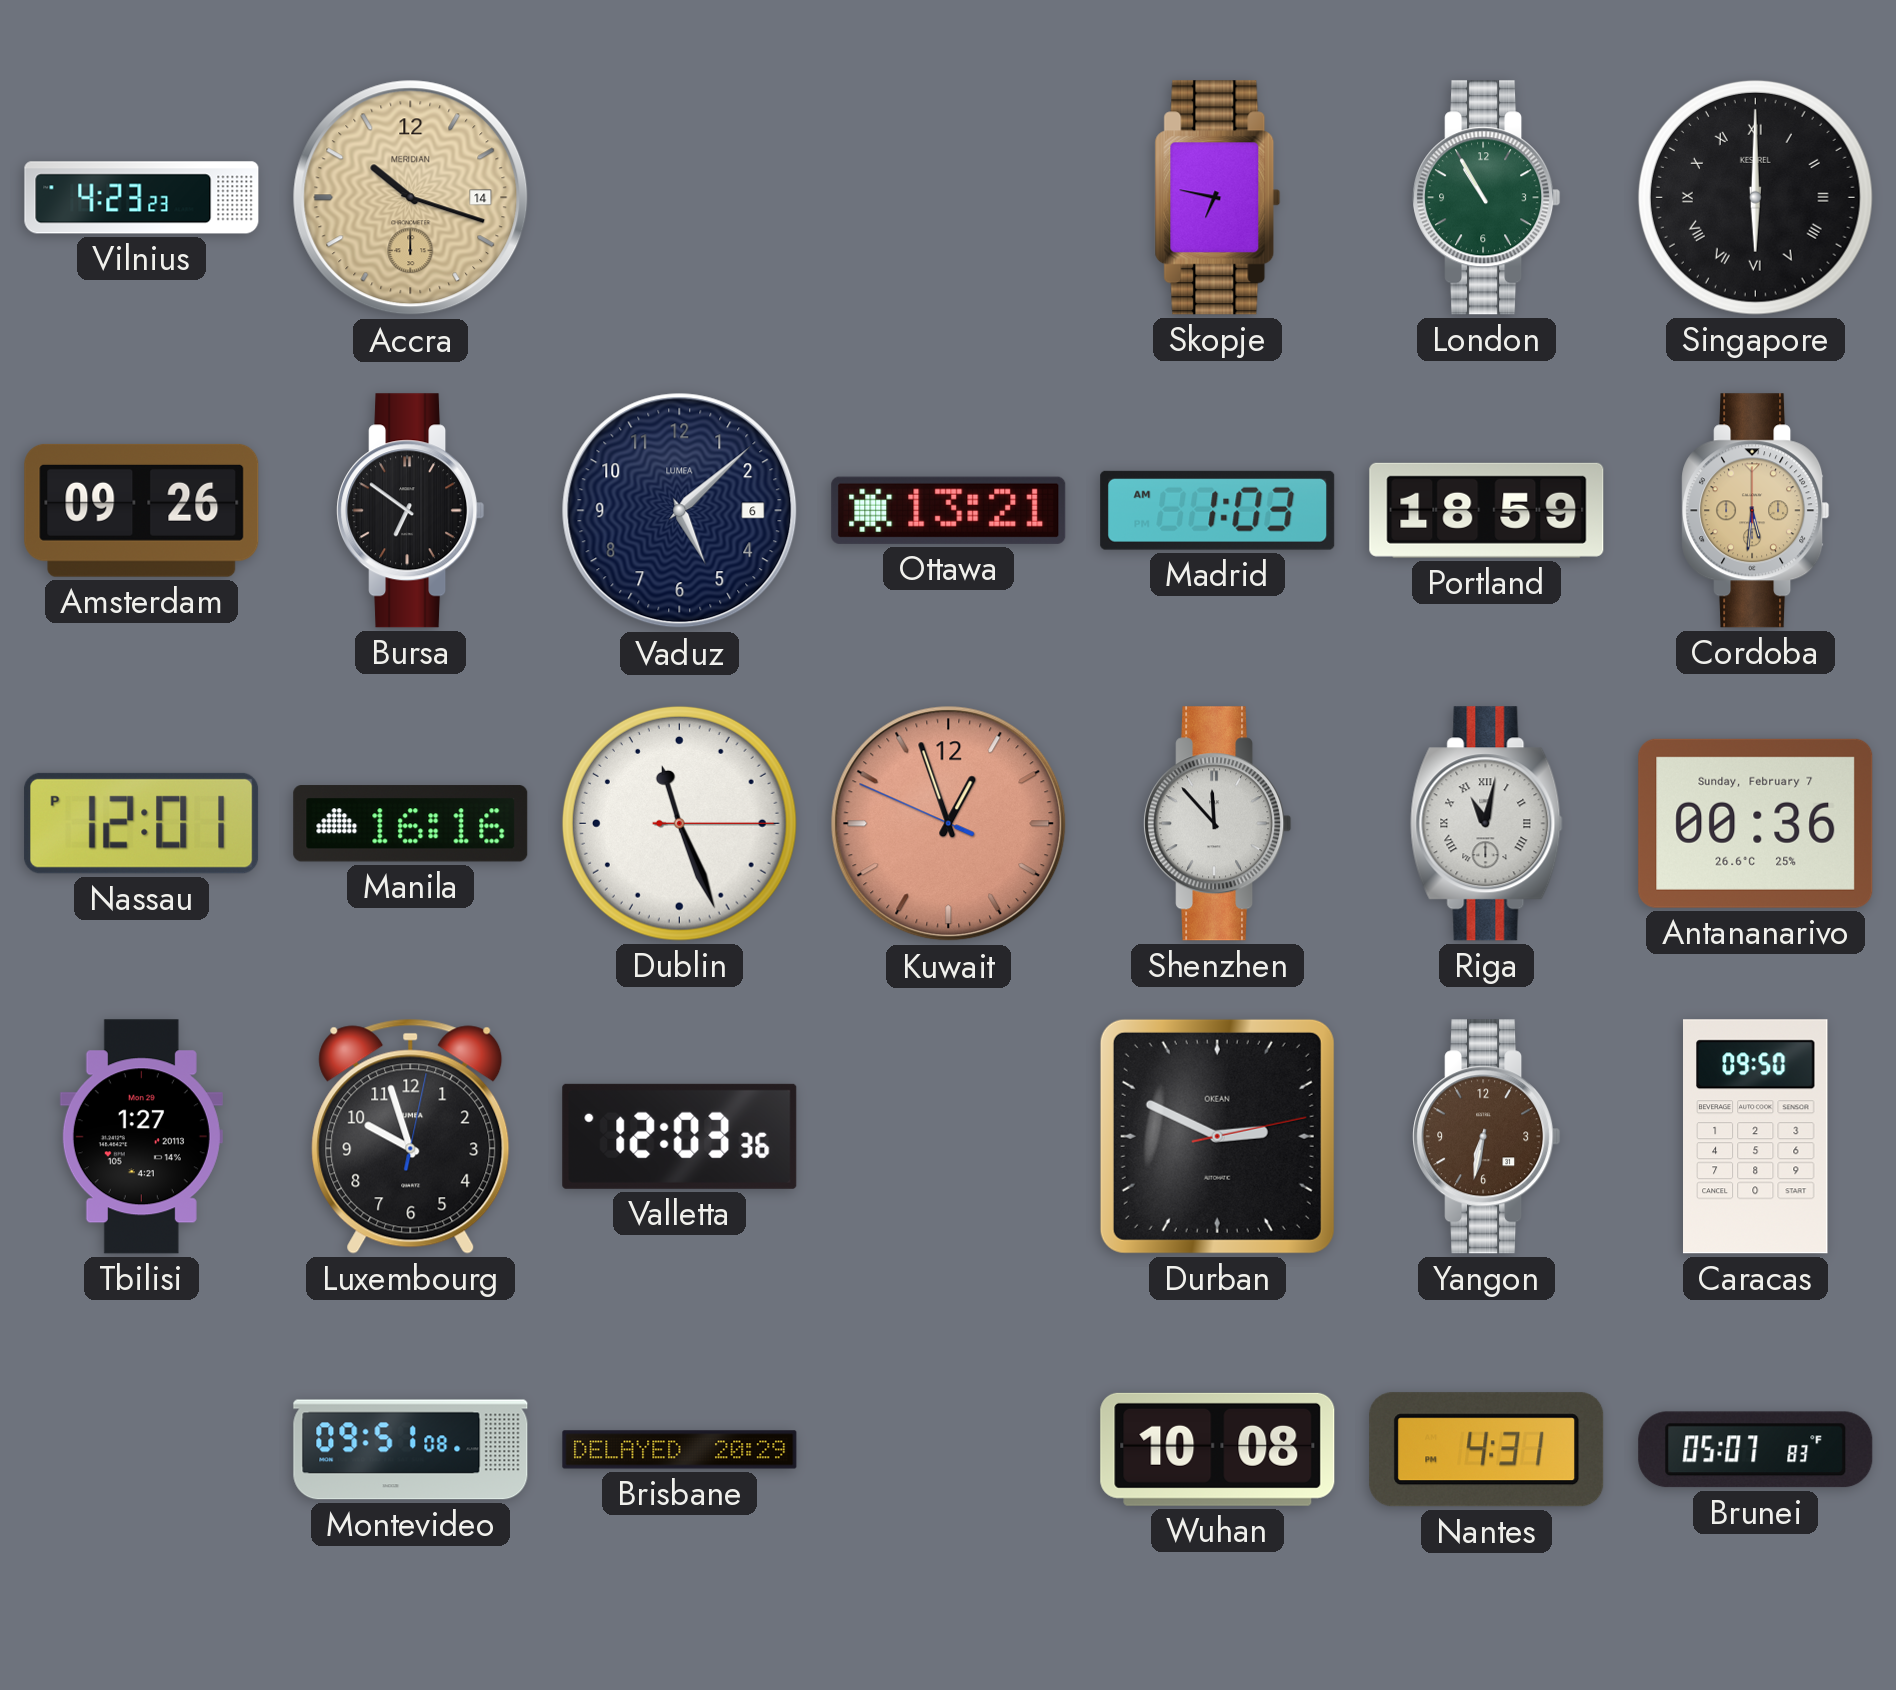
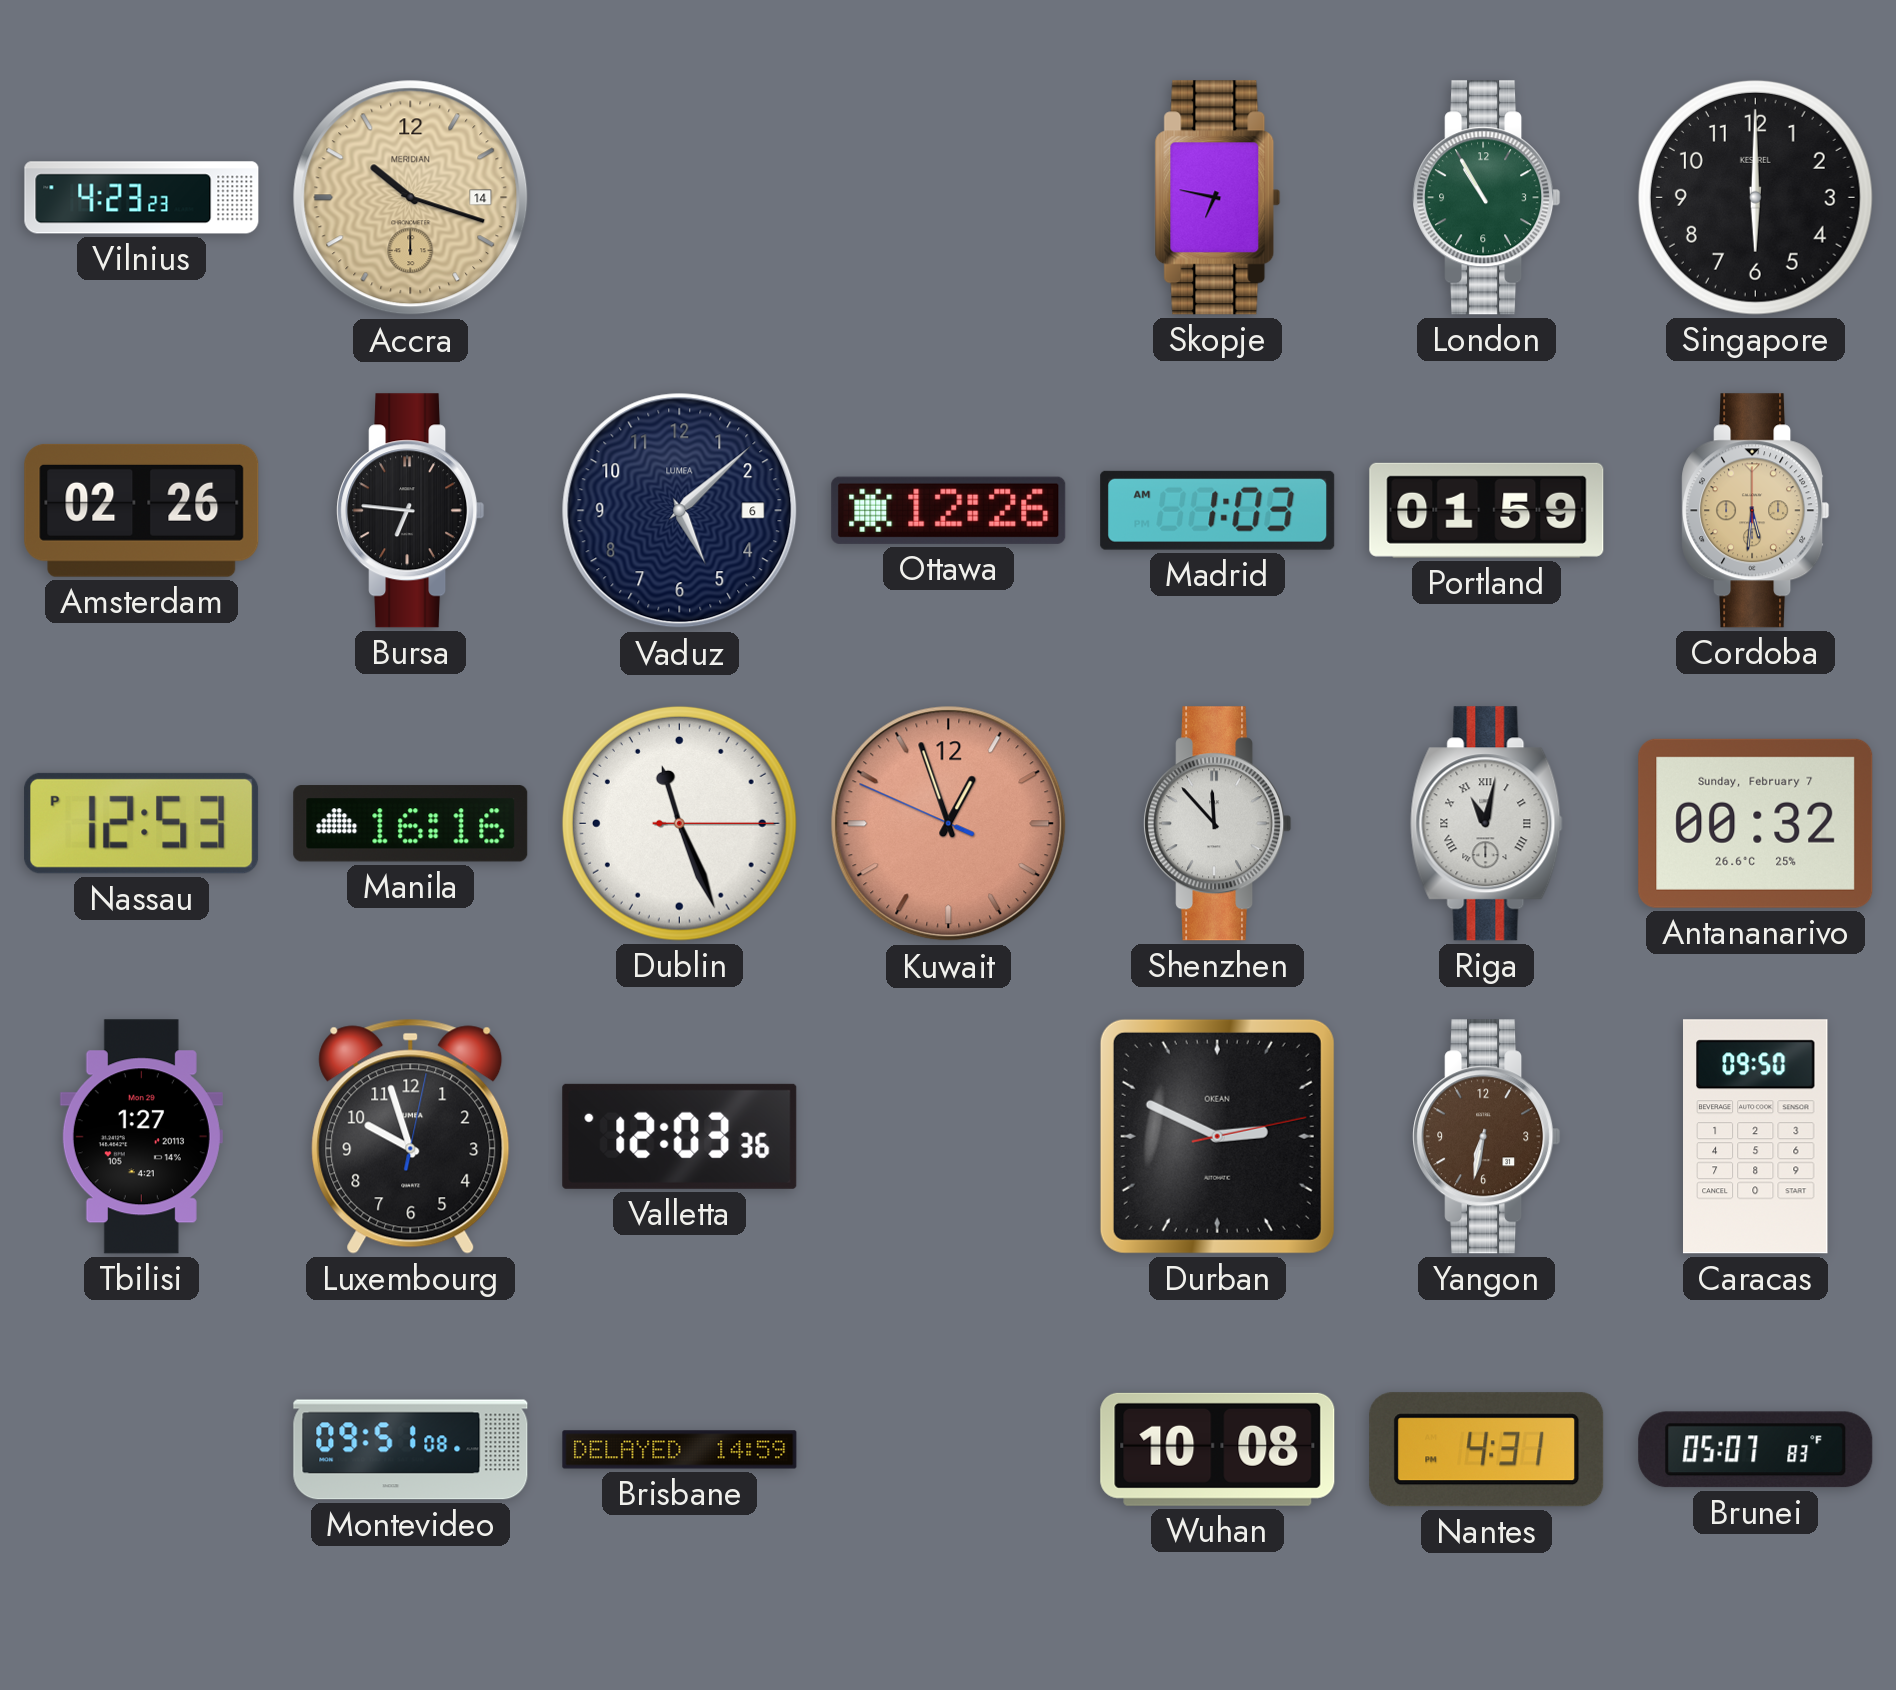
Singapore numerals: Roman -> Arabic (1755, 197)
Amsterdam: 09:26 -> 02:26 (142, 510)
Bursa: 6:51 -> 6:46 (411, 511)
Ottawa: 13:21 -> 12:26 (949, 510)
Portland: 18:59 -> 01:59 (1487, 510)
Nassau: 12:01 -> 12:53 (142, 823)
Antananarivo: 00:36 -> 00:32 (1756, 823)
Brisbane: 20:29 -> 14:59 (680, 1450)
